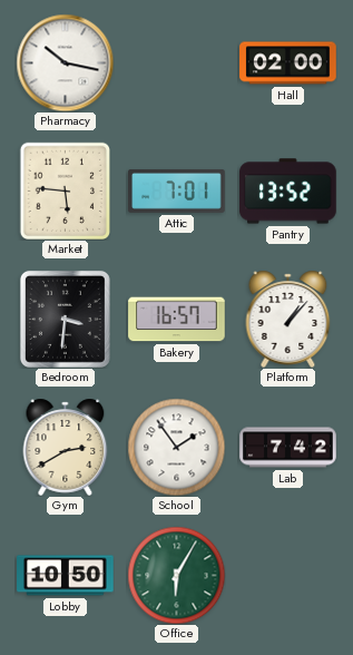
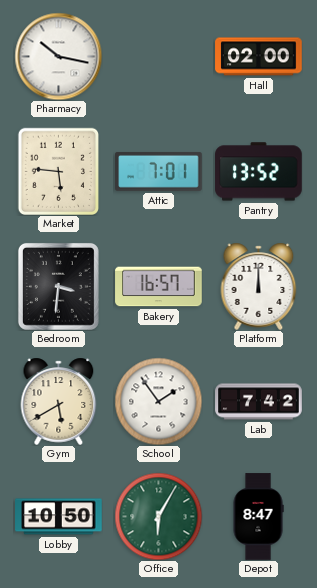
Platform: 1:07 -> 12:00 (259, 286)
Gym: 2:40 -> 5:40 (59, 401)
Depot: none -> 8:47 (258, 517)
